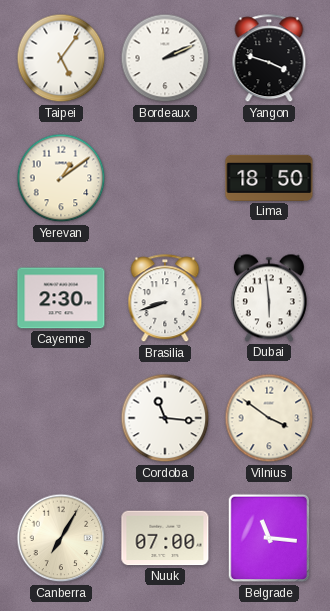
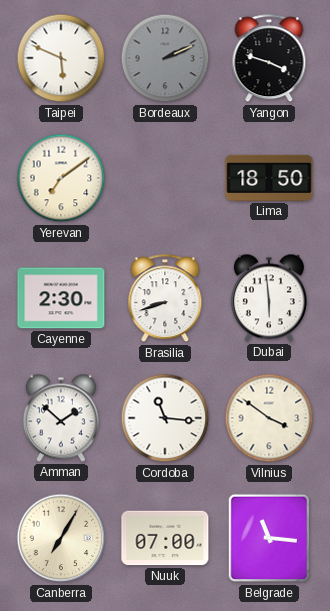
Taipei: 5:06 -> 5:49 (61, 58)
Bordeaux dial: white -> grey (165, 58)
Yerevan: 1:09 -> 7:09 (61, 178)
Amman: none -> 1:52 (61, 418)
